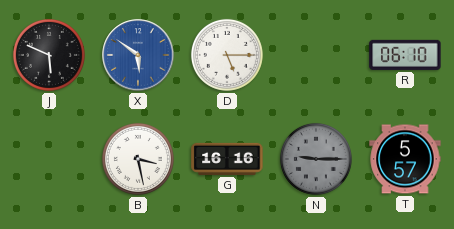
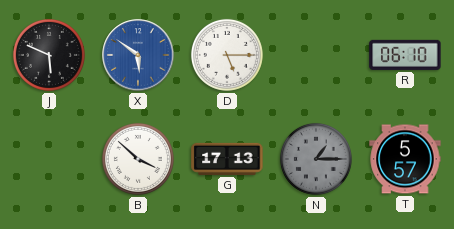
B: 3:28 -> 3:52 (138, 159)
G: 16:16 -> 17:13 (227, 159)
N: 9:15 -> 1:15 (316, 159)
